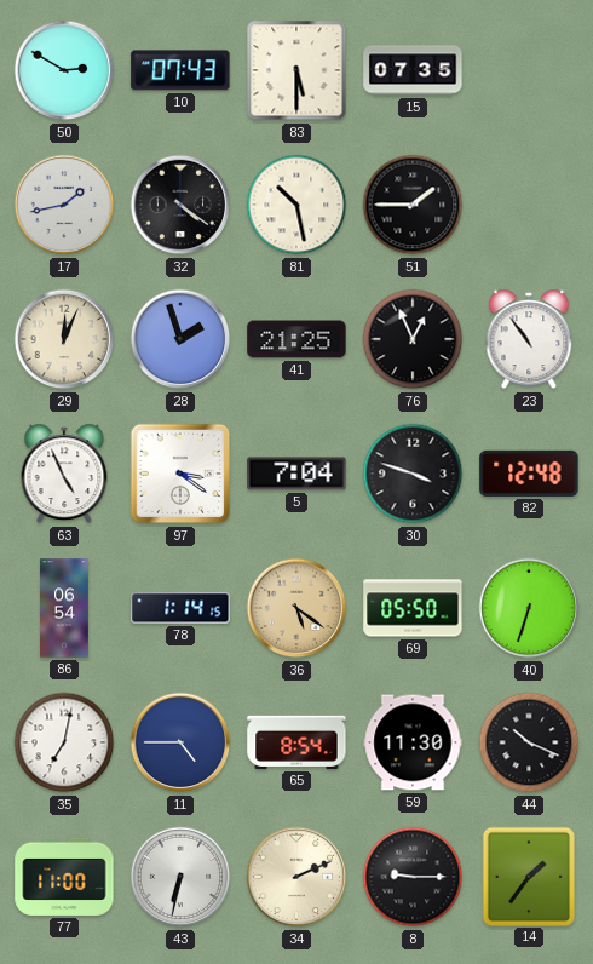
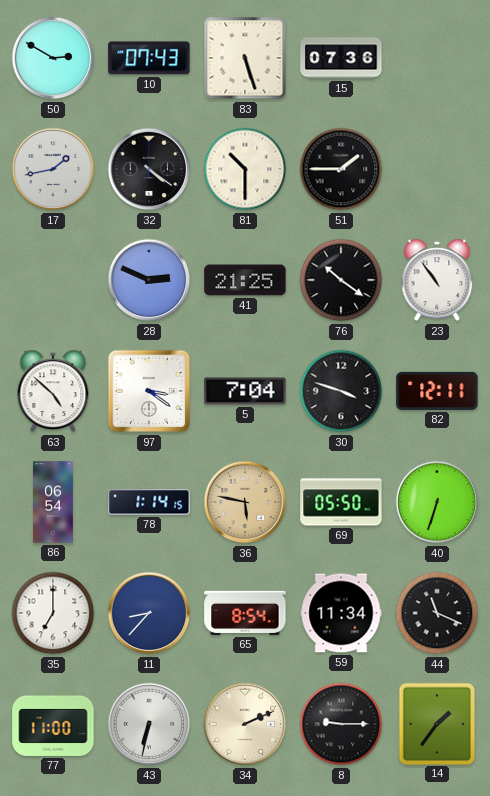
83: 5:30 -> 5:27 (245, 58)
15: 07:35 -> 07:36 (341, 58)
81: 10:28 -> 10:30 (245, 169)
29: 12:04 -> none (64, 339)
28: 1:57 -> 2:49 (149, 280)
76: 12:56 -> 10:21 (341, 280)
63: 4:56 -> 4:52 (53, 391)
82: 12:48 -> 12:11 (437, 391)
36: 5:21 -> 5:47 (245, 502)
35: 7:02 -> 7:00 (53, 613)
11: 4:45 -> 8:37 (149, 613)
59: 11:30 -> 11:34 (341, 613)
44: 10:19 -> 11:19 (437, 613)
